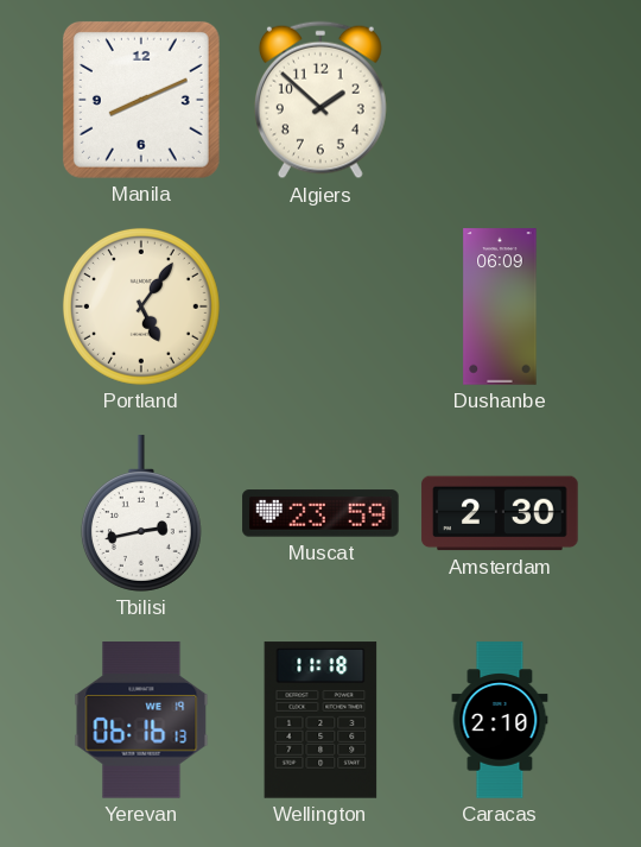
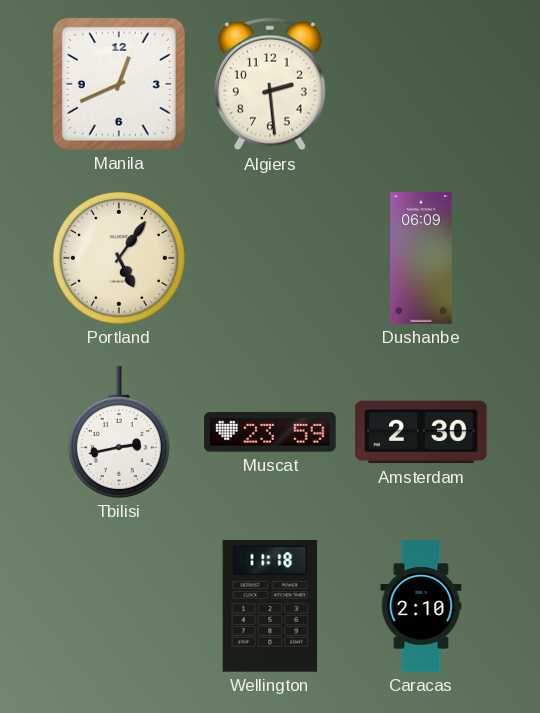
Manila: 8:11 -> 12:41 (119, 84)
Algiers: 1:52 -> 2:29 (270, 84)
Yerevan: 06:16 -> none (141, 720)
